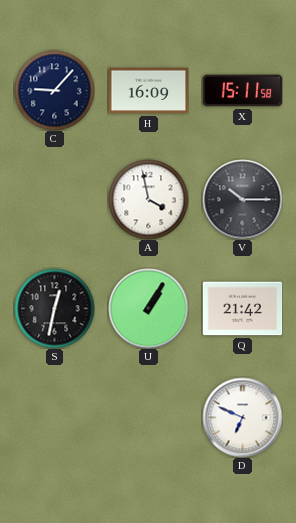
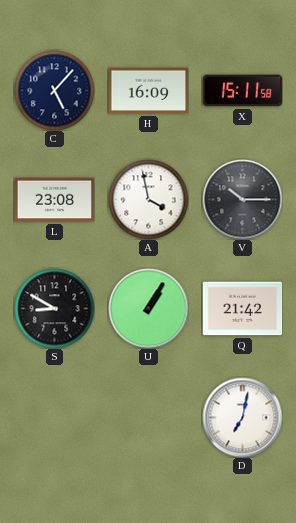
C: 9:07 -> 5:07 (54, 90)
L: none -> 23:08 (54, 200)
S: 12:32 -> 8:50 (54, 308)
D: 6:49 -> 7:02 (242, 417)
